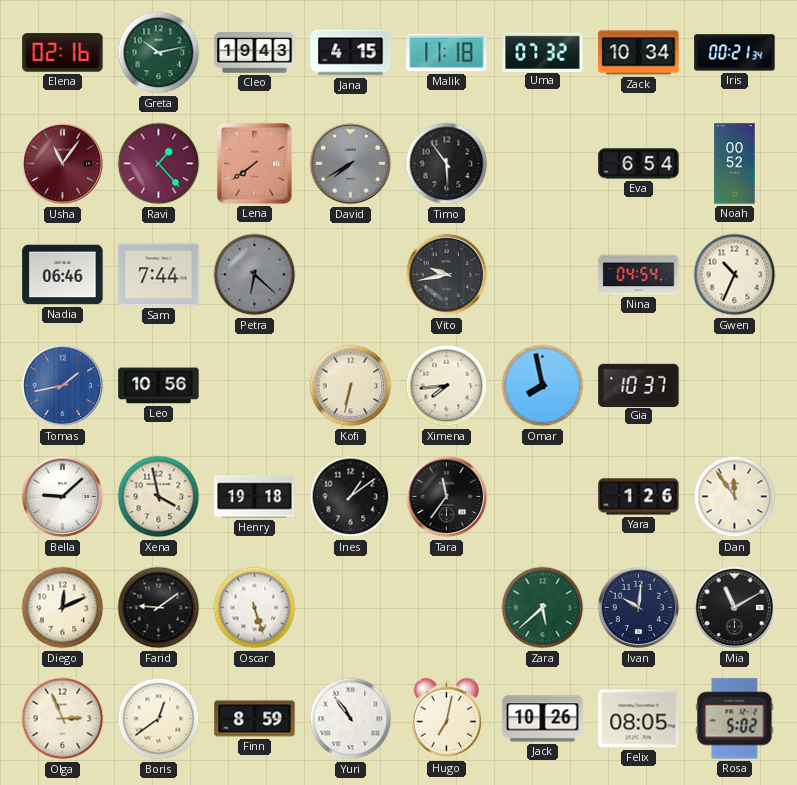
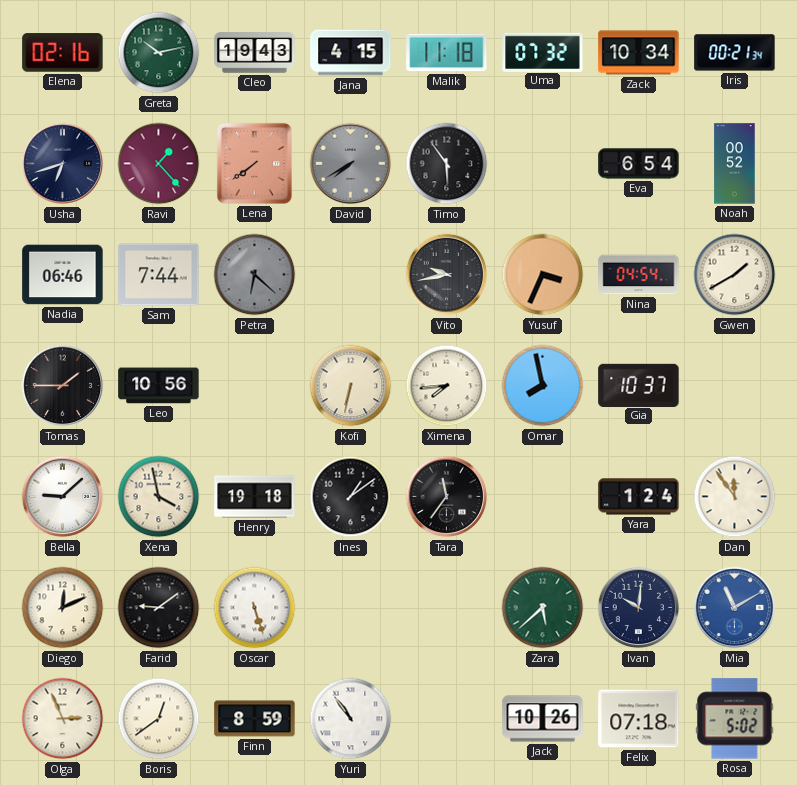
Usha: 11:06 -> 6:42 (63, 164)
Usha dial: burgundy -> navy (63, 164)
Yusuf: none -> 3:34 (543, 275)
Gwen: 10:34 -> 1:40 (735, 275)
Tomas: 1:43 -> 1:45 (63, 386)
Tomas dial: blue -> black (63, 386)
Yara: 1:26 -> 1:24 (639, 497)
Mia dial: black -> blue (735, 608)
Hugo: 7:02 -> none (447, 718)
Felix: 08:05 -> 07:18 (639, 719)
